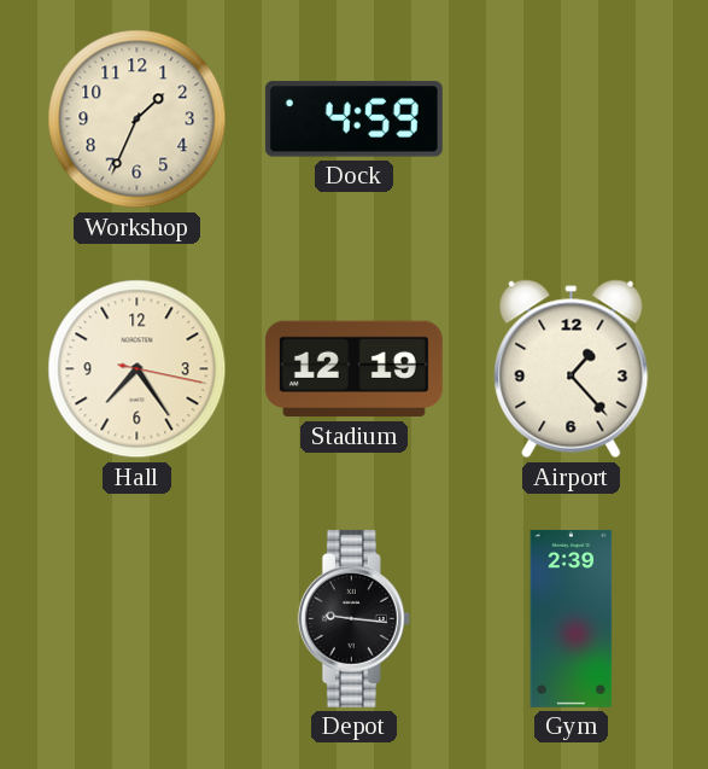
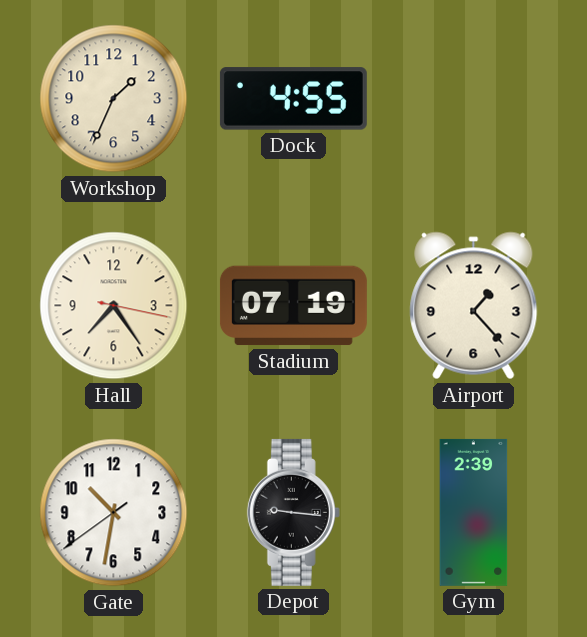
Dock: 4:59 -> 4:55 (293, 99)
Stadium: 12:19 -> 07:19 (293, 306)
Gate: none -> 10:31 (114, 513)
